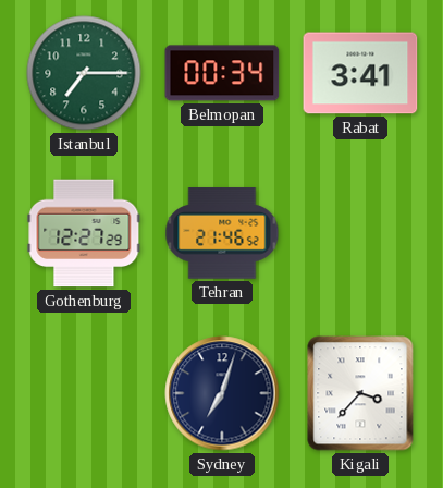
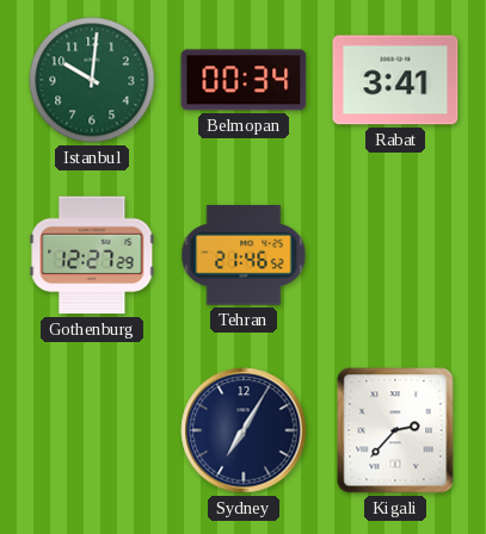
Istanbul: 7:15 -> 10:01 (92, 80)
Sydney: 7:03 -> 7:05 (244, 430)
Kigali: 3:37 -> 2:37 (395, 430)
